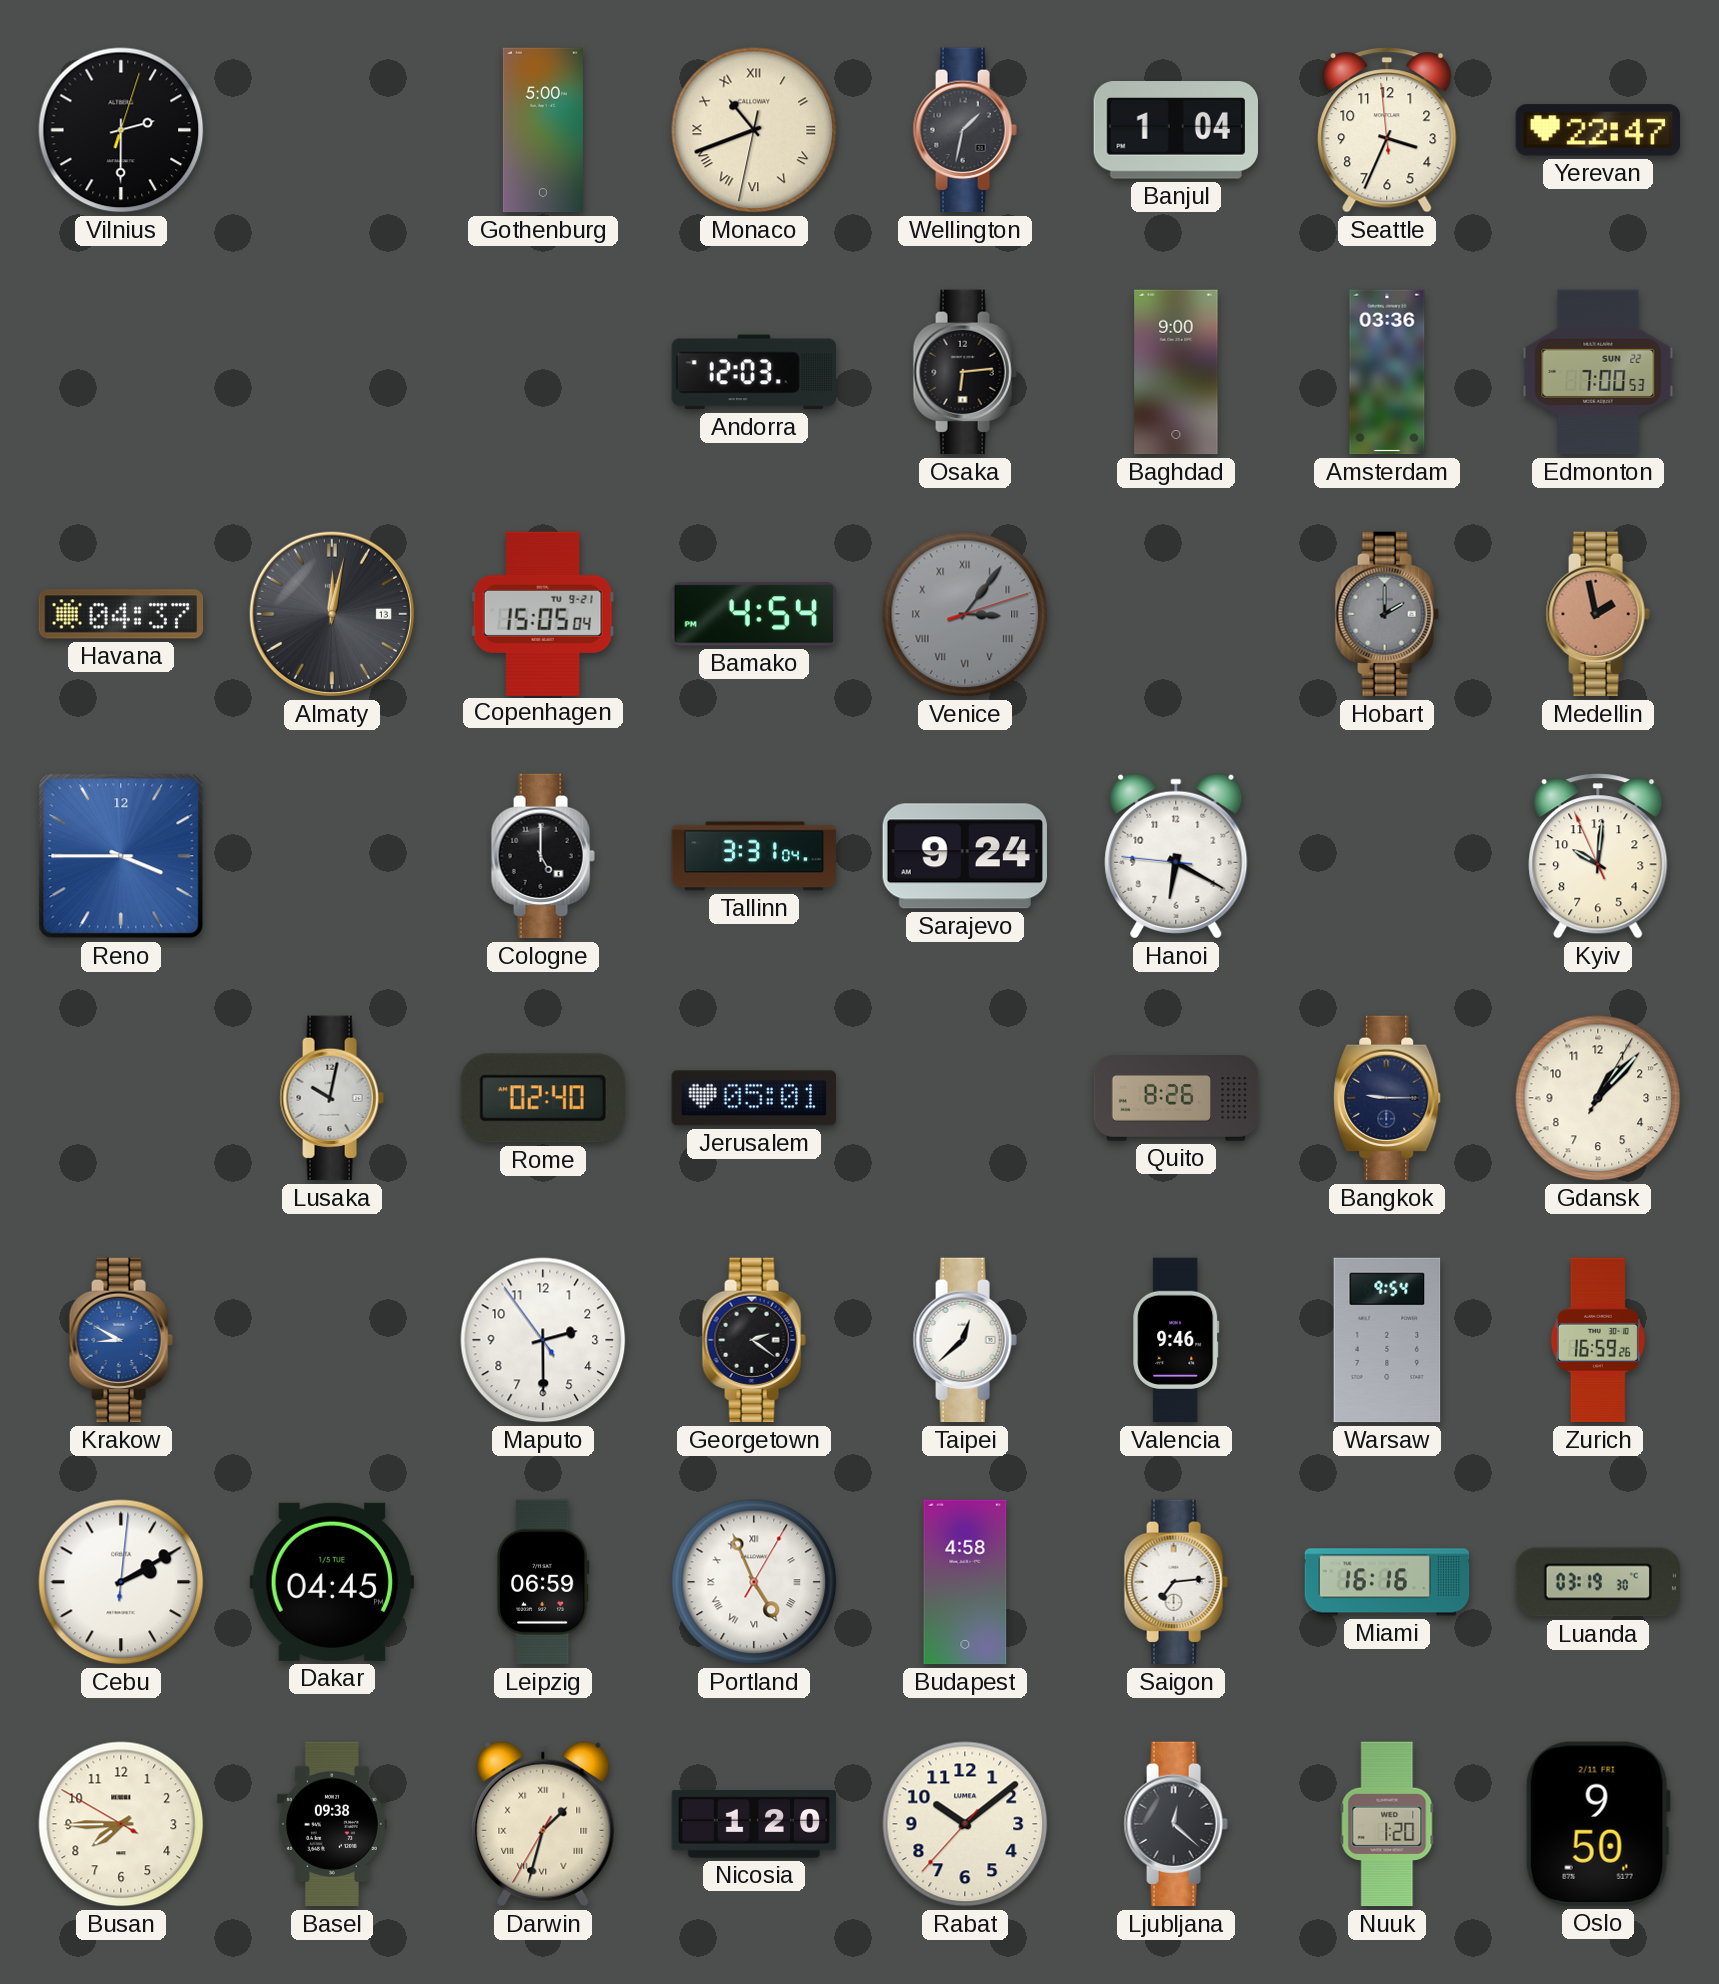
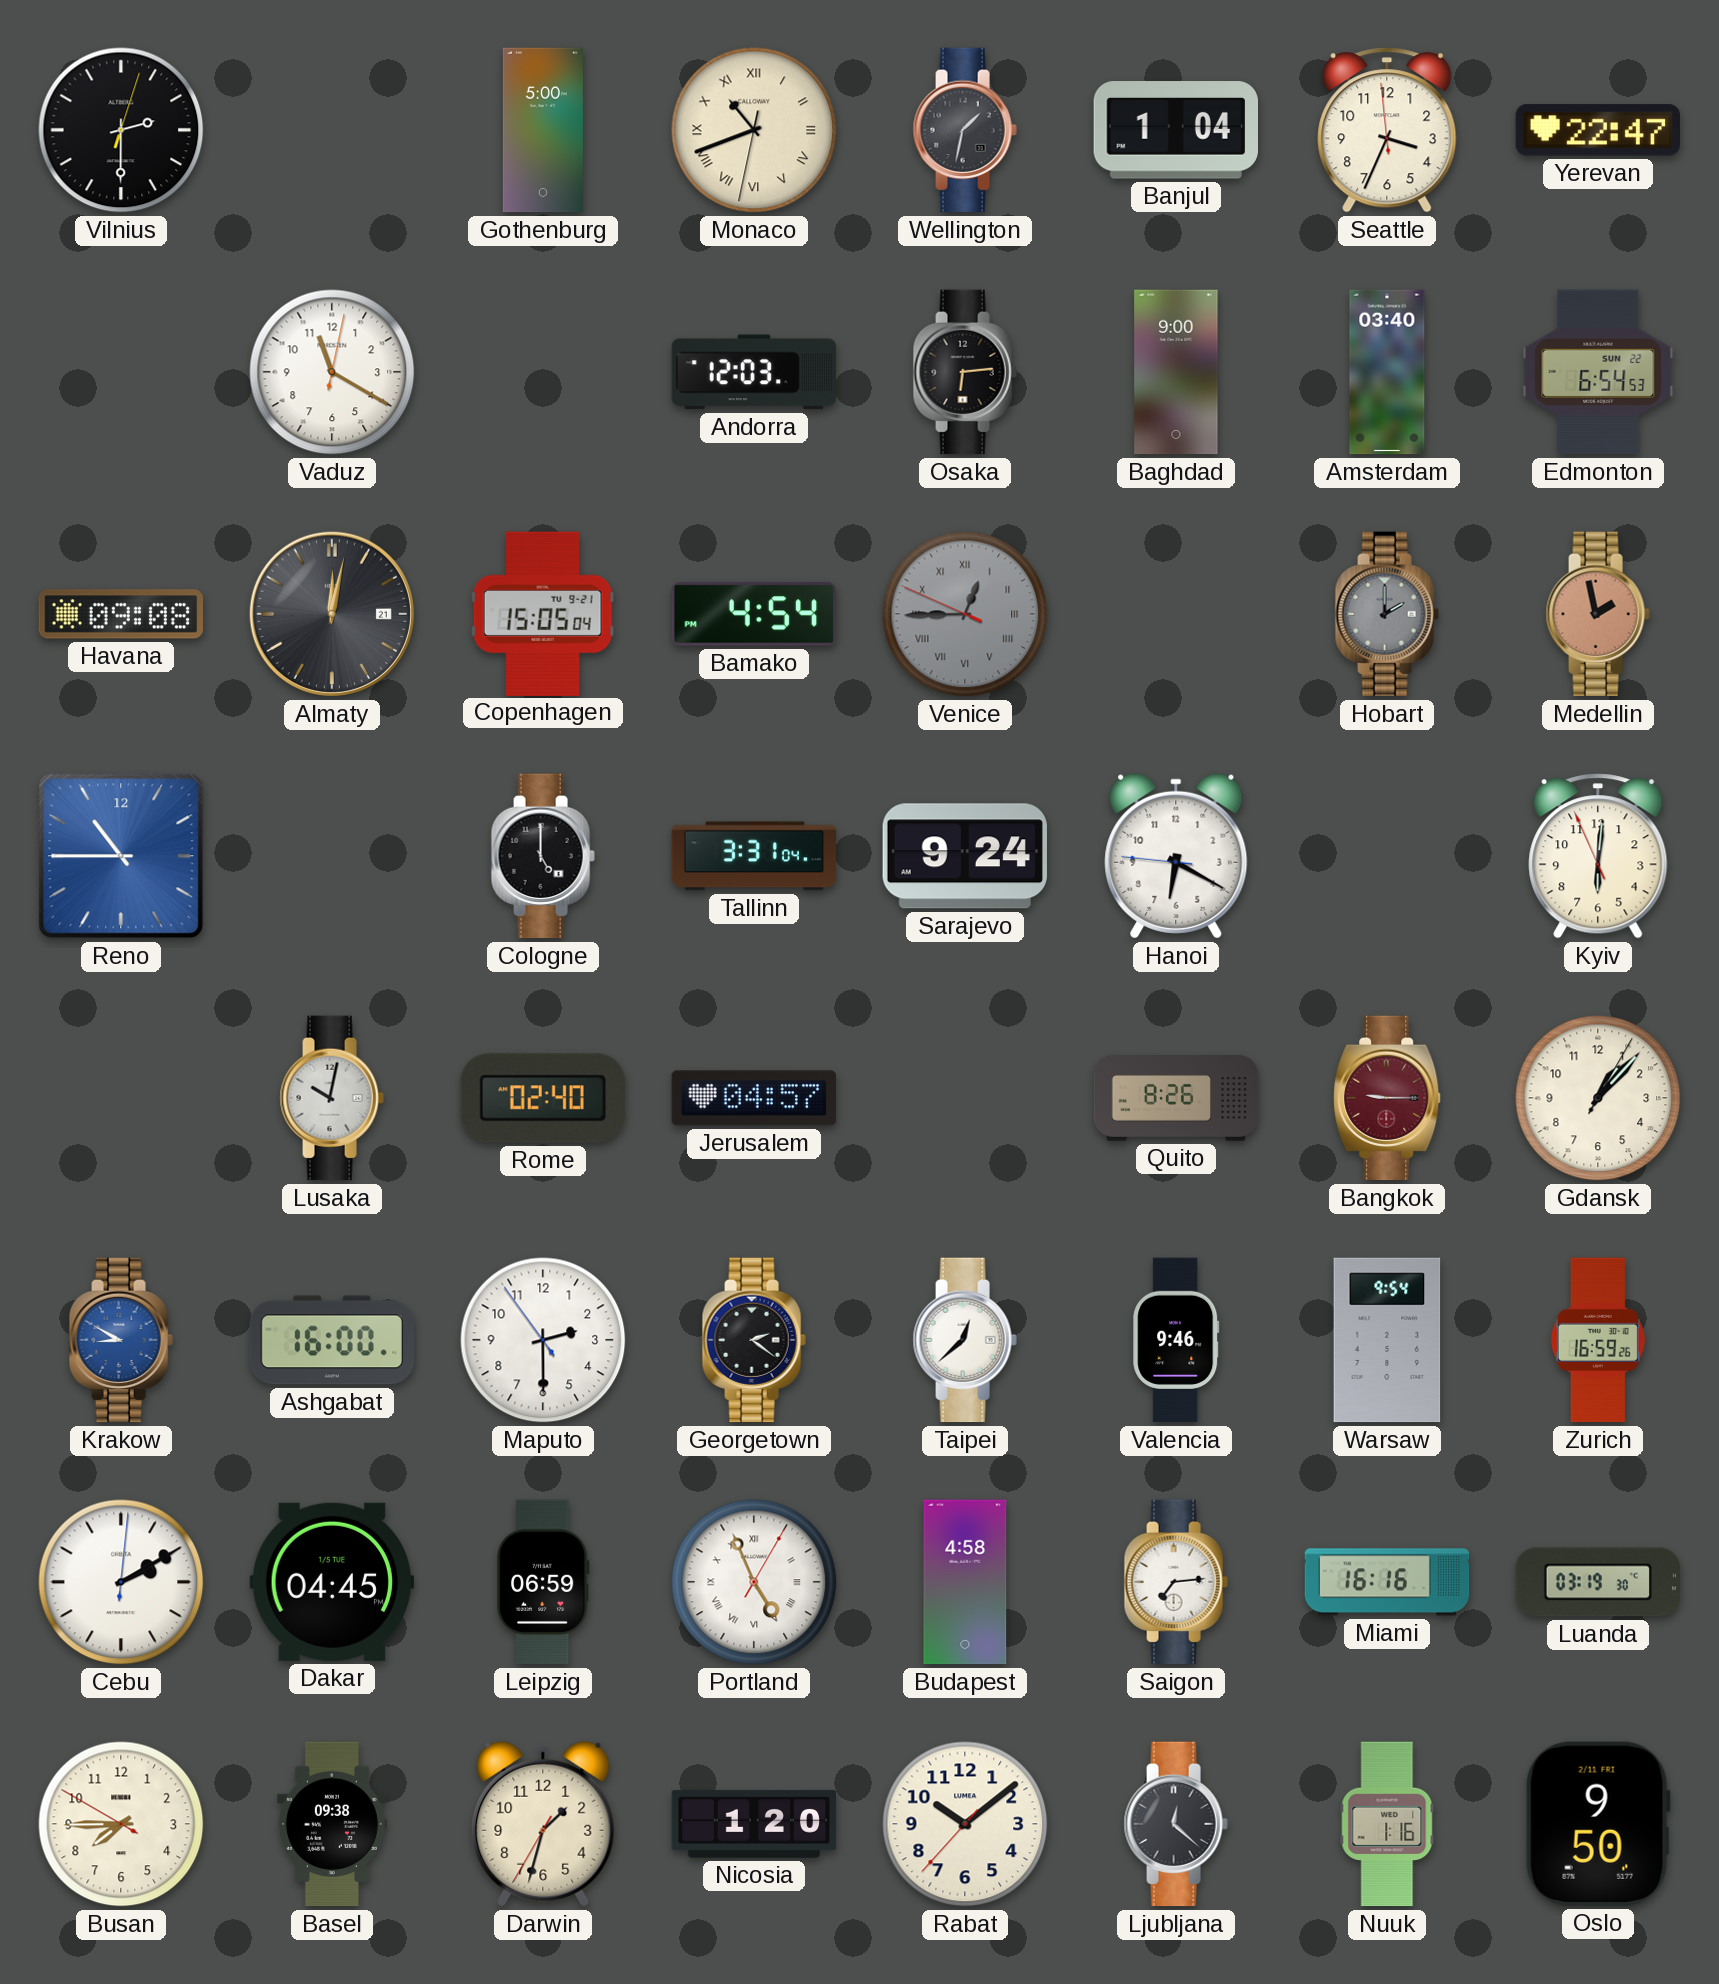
Vaduz: none -> 11:20 (332, 372)
Amsterdam: 03:36 -> 03:40 (1387, 372)
Edmonton: 7:00 -> 6:54 (1598, 372)
Havana: 04:37 -> 09:08 (121, 614)
Almaty date: 13 -> 21 (332, 614)
Venice: 3:06 -> 12:44 (965, 614)
Reno: 3:45 -> 10:45 (121, 856)
Kyiv: 10:00 -> 6:00 (1598, 856)
Jerusalem: 05:01 -> 04:57 (753, 1098)
Bangkok dial: navy -> burgundy (1387, 1098)
Ashgabat: none -> 16:00 (332, 1340)
Darwin numerals: Roman -> Arabic (543, 1824)
Nuuk: 1:20 -> 1:16 (1387, 1824)
